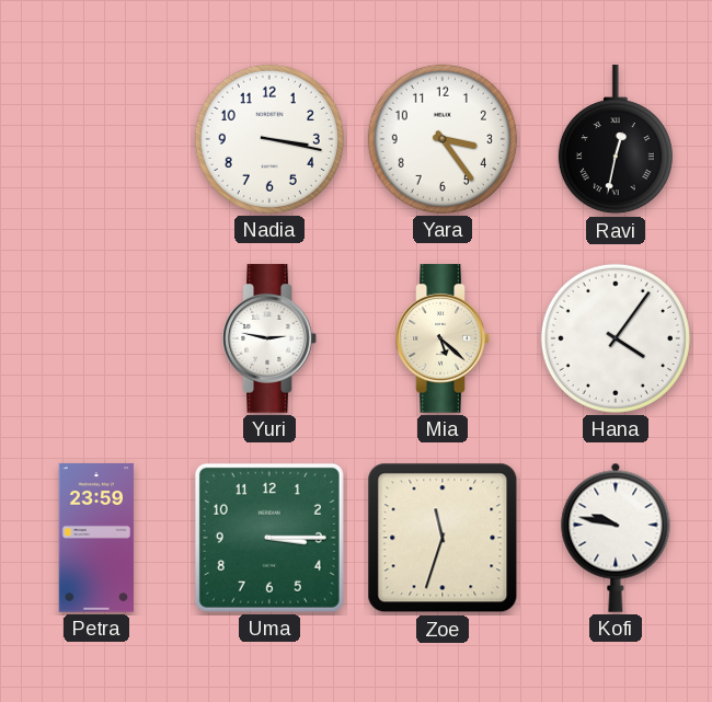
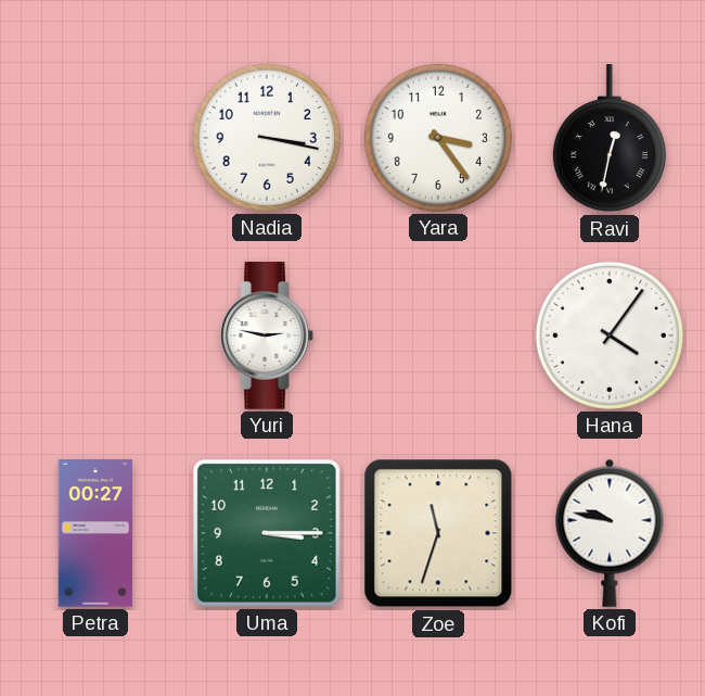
Mia: 5:22 -> none (443, 338)
Petra: 23:59 -> 00:27 (95, 533)
